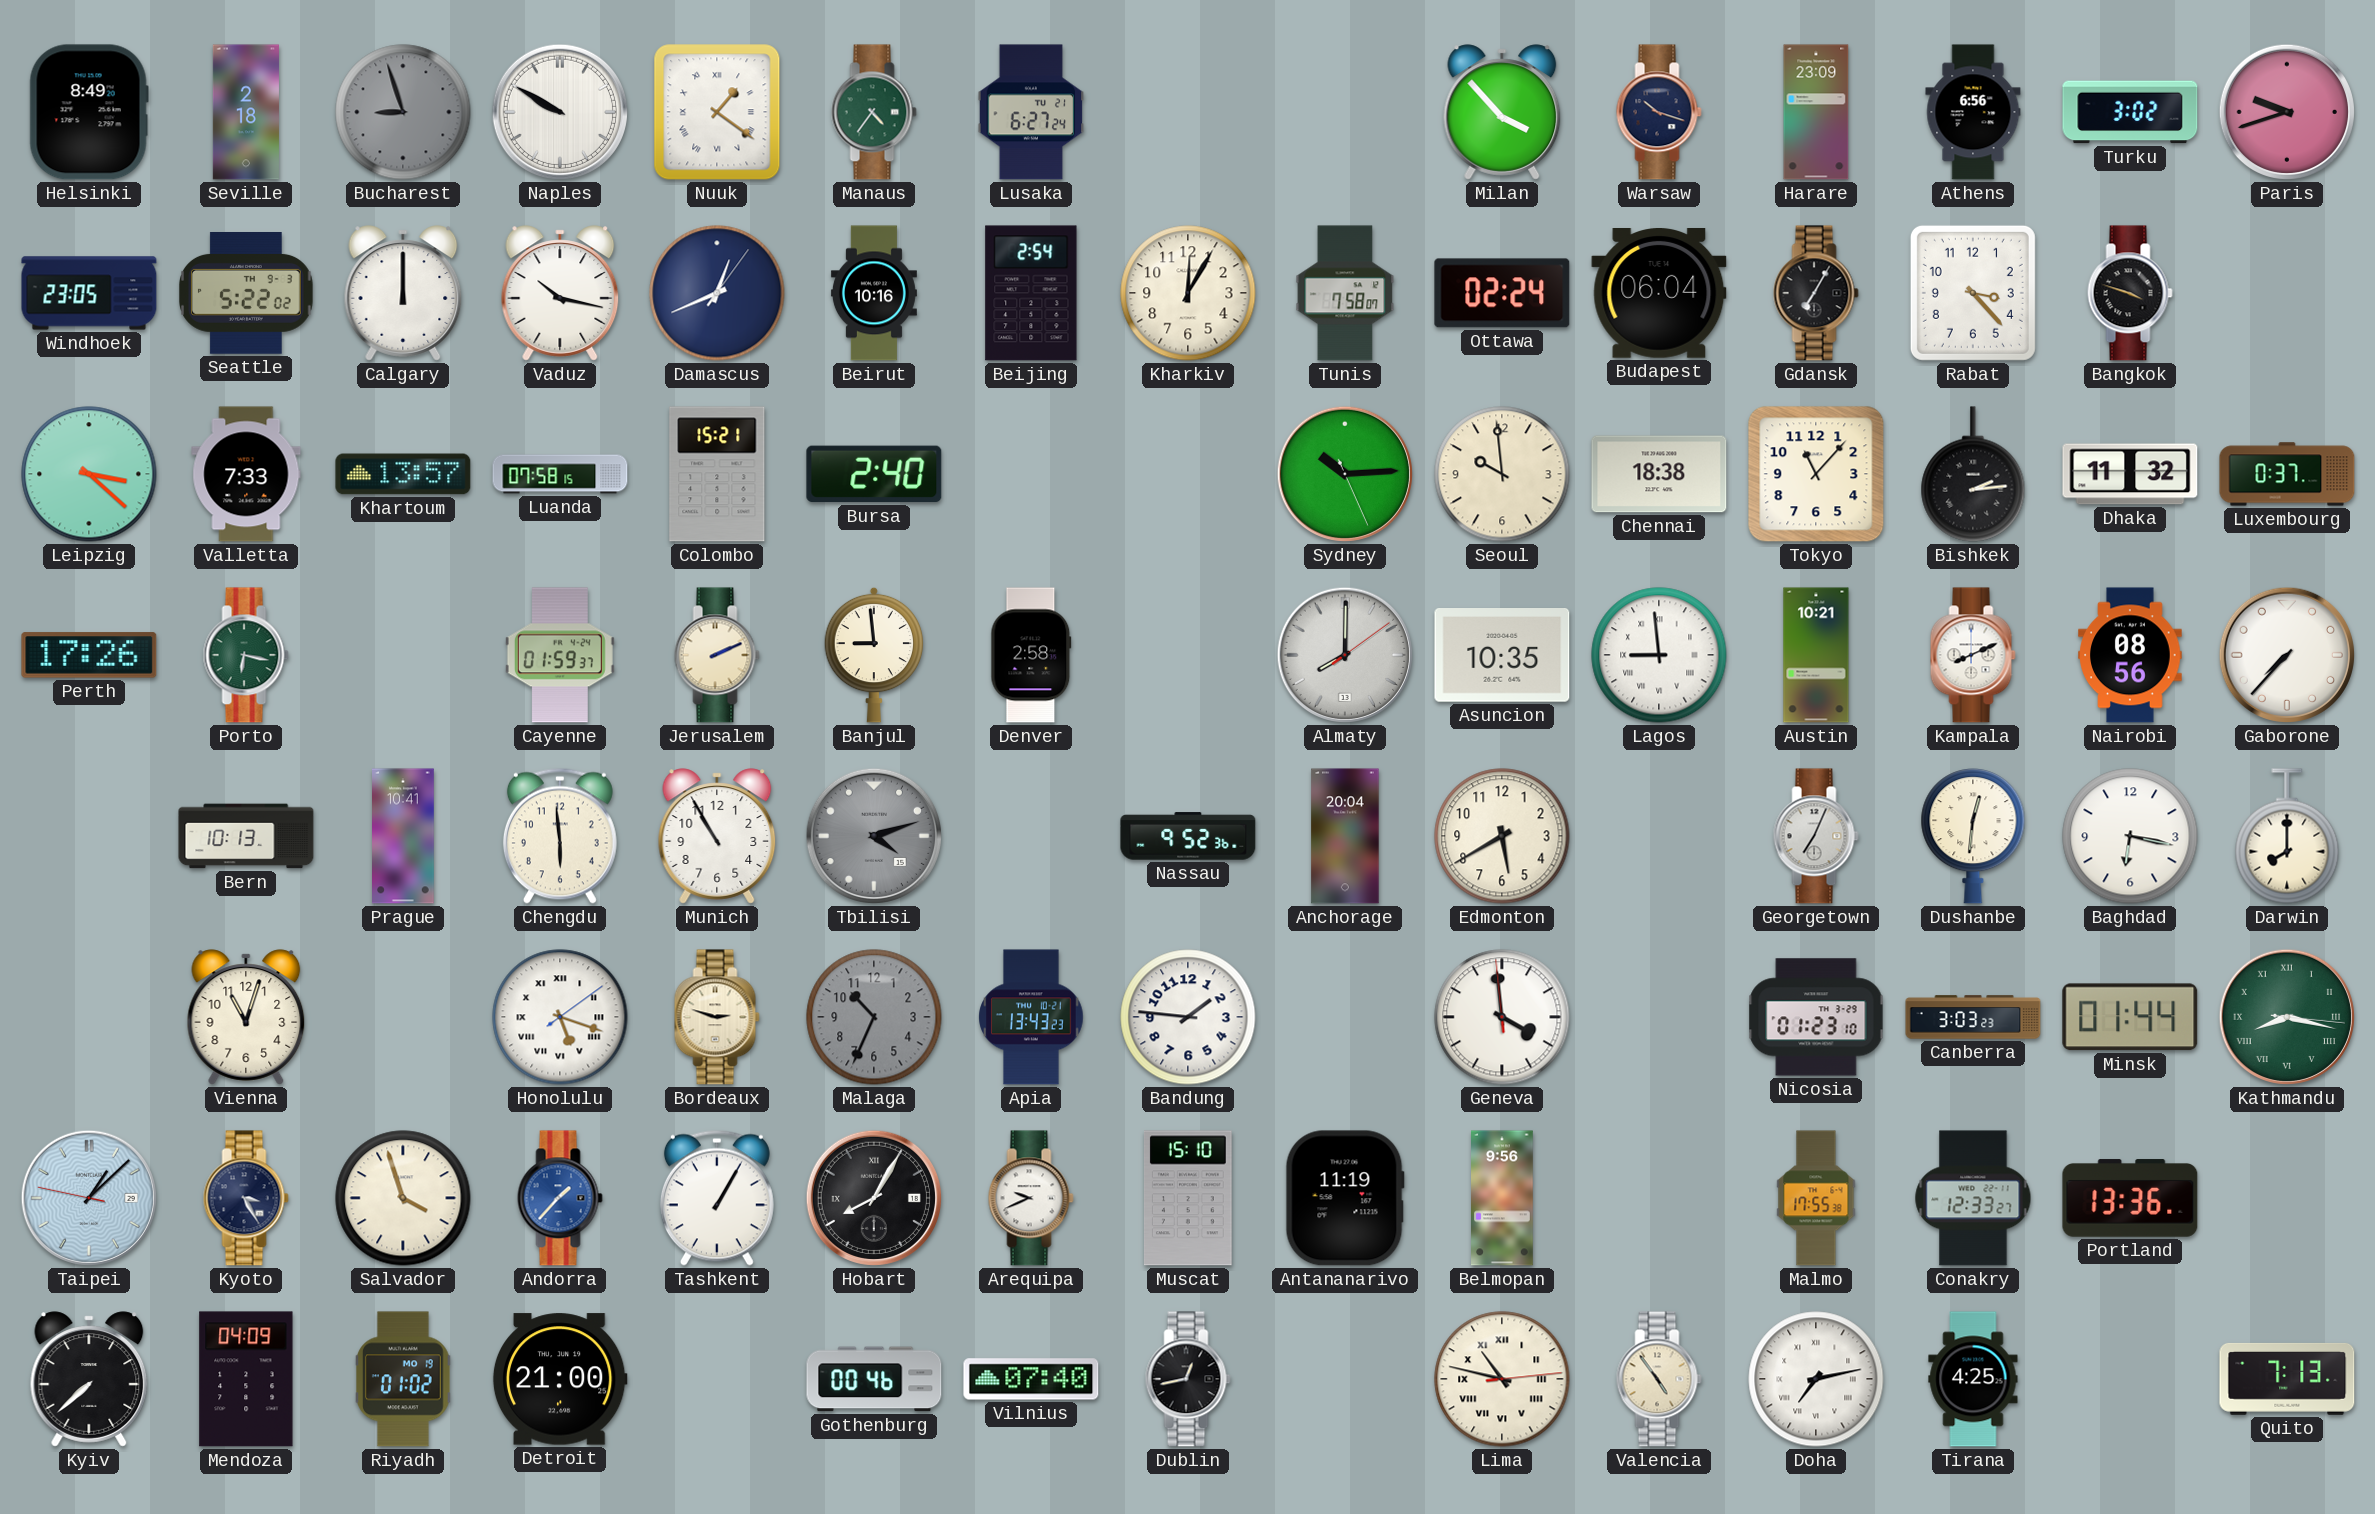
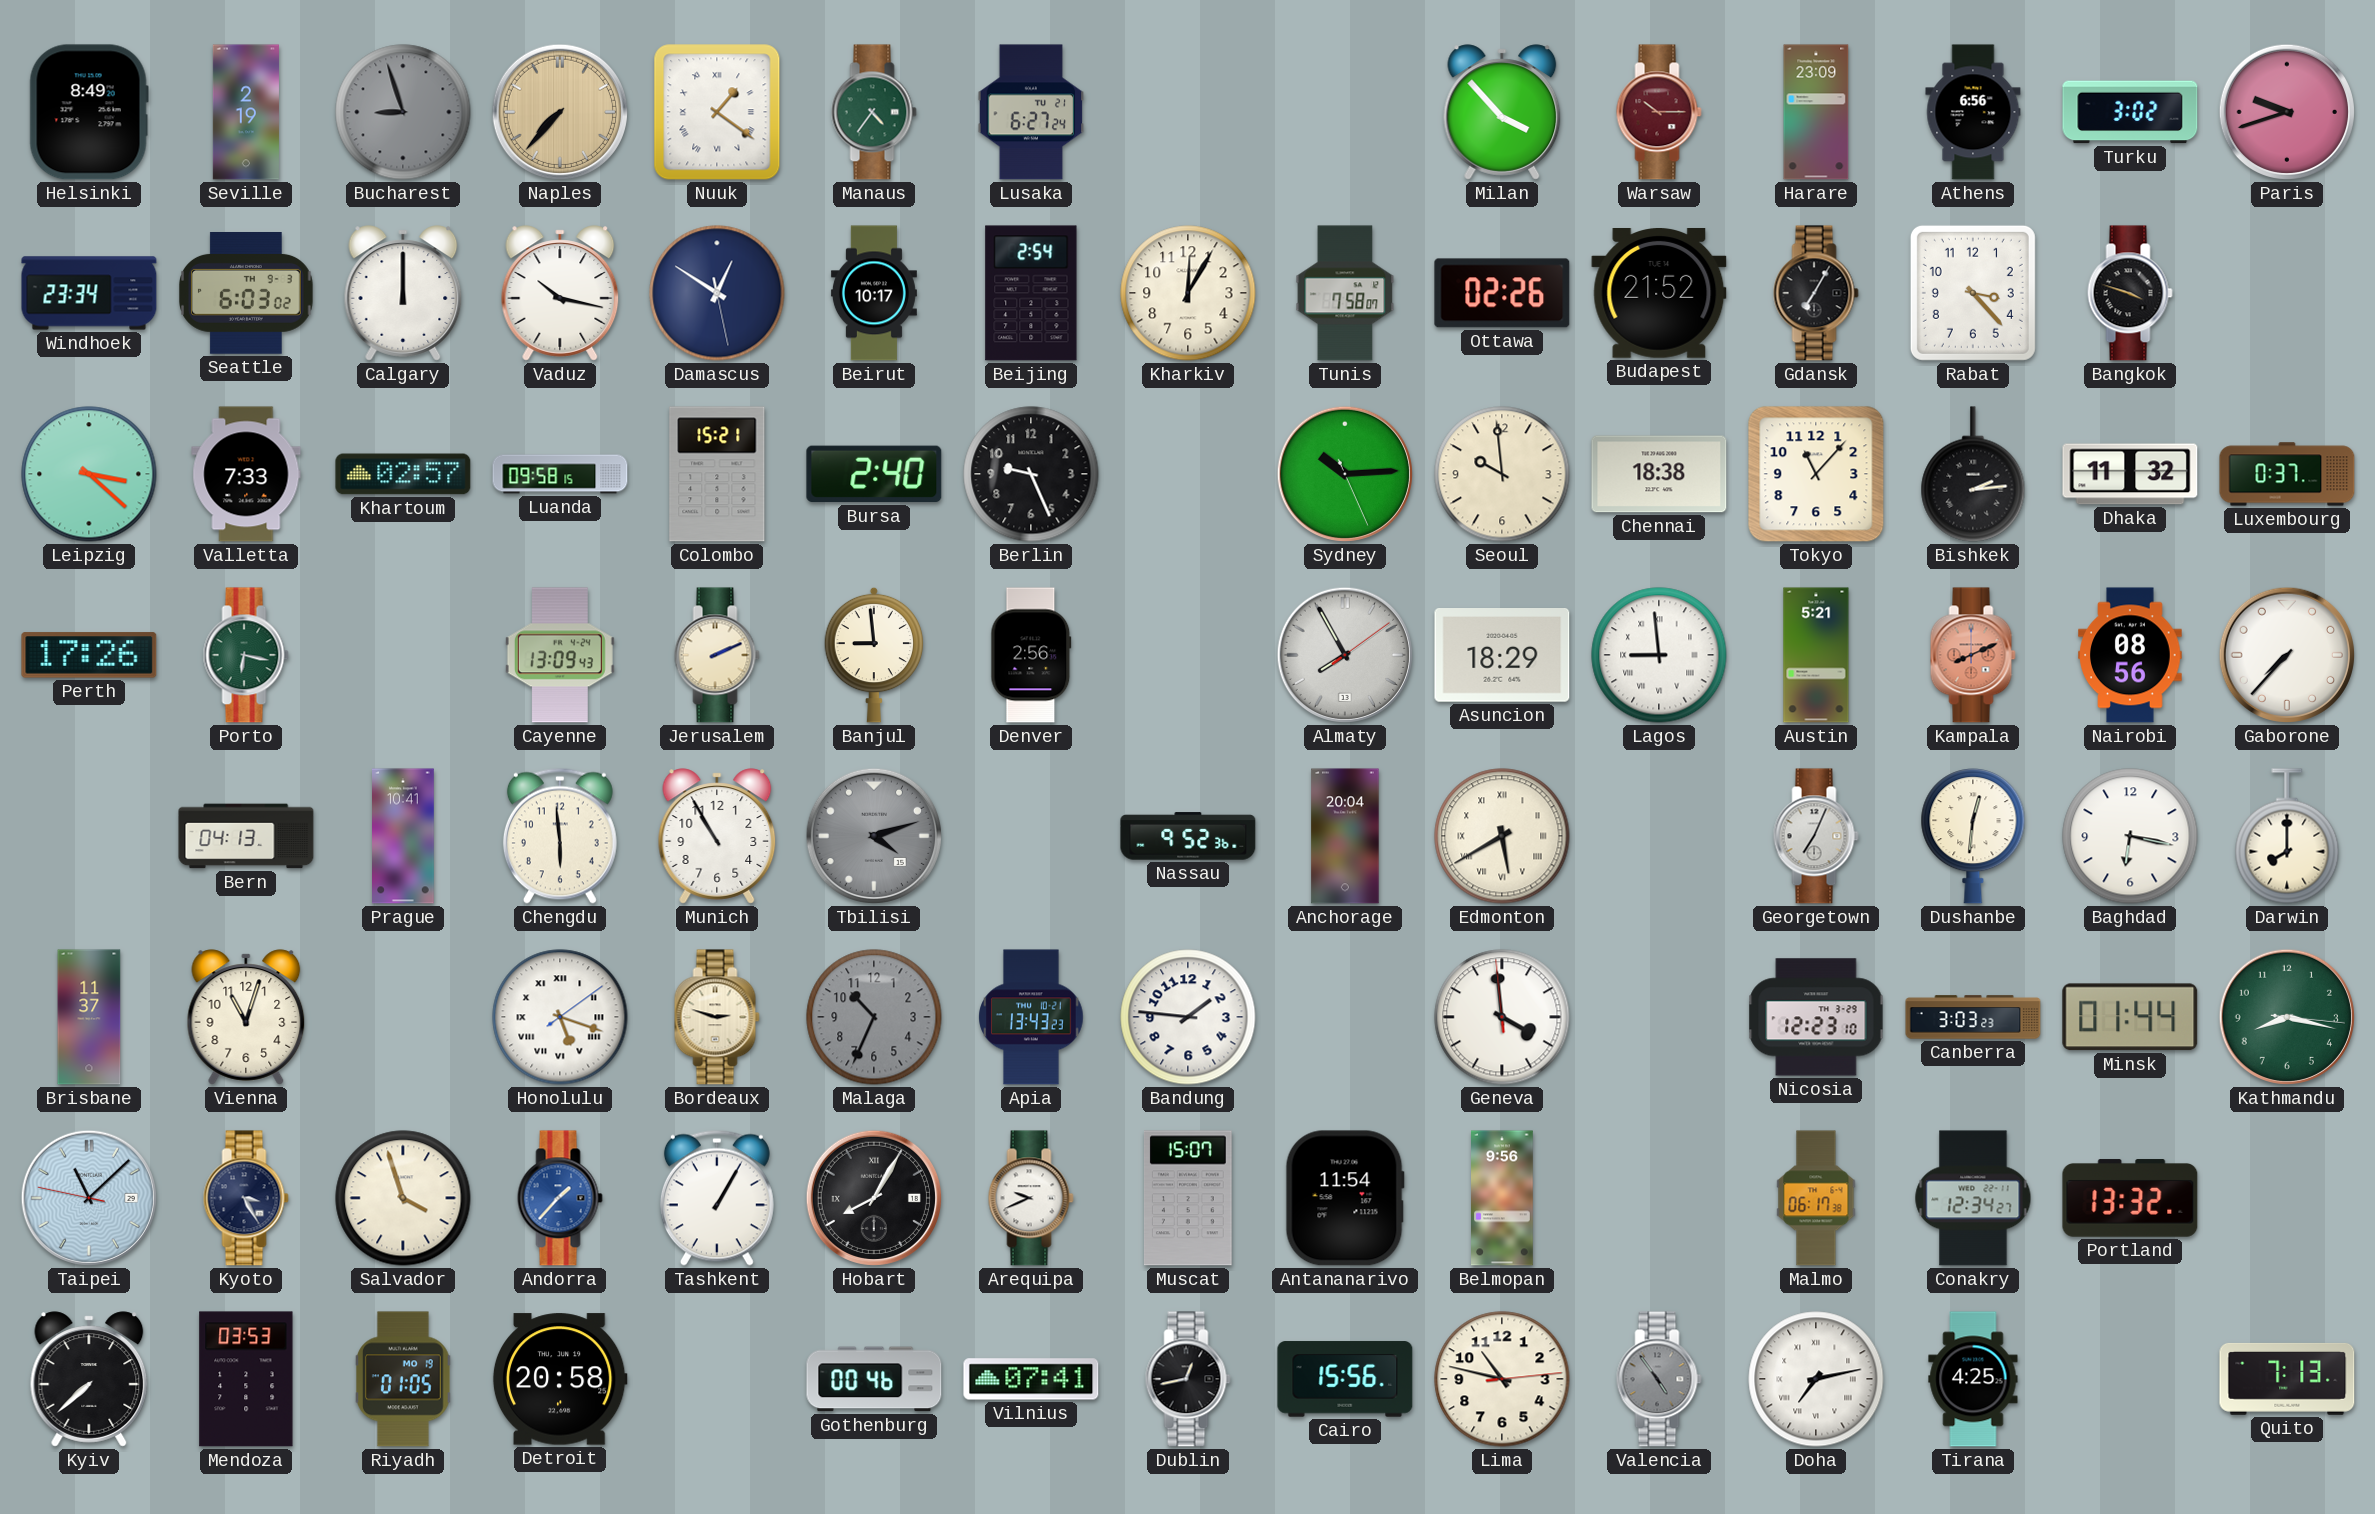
Seville: 2:18 -> 2:19 (246, 112)
Naples: 9:50 -> 7:37 (560, 112)
Naples dial: white -> champagne (560, 112)
Warsaw: 10:18 -> 10:15 (1659, 112)
Warsaw dial: navy -> burgundy (1659, 112)
Windhoek: 23:05 -> 23:34 (89, 293)
Seattle: 5:22 -> 6:03 (247, 294)
Damascus: 12:41 -> 12:50 (717, 293)
Beirut: 10:16 -> 10:17 (874, 293)
Ottawa: 02:24 -> 02:26 (1502, 293)
Budapest: 06:04 -> 21:52 (1659, 294)
Khartoum: 13:57 -> 02:57 (403, 474)
Luanda: 07:58 -> 09:58 (560, 474)
Berlin: none -> 9:26 (1031, 474)
Cayenne: 01:59 -> 13:09 (560, 655)
Denver: 2:58 -> 2:56 (1031, 655)
Almaty: 8:00 -> 7:55 (1345, 655)
Asuncion: 10:35 -> 18:29 (1502, 656)
Austin: 10:21 -> 5:21 (1816, 655)
Kampala dial: white -> salmon (1973, 655)
Bern: 10:13 -> 04:13 (246, 836)
Edmonton numerals: Arabic -> Roman (1502, 836)
Brisbane: none -> 11:37 (89, 1017)
Nicosia: 01:23 -> 12:23 (1816, 1017)
Kathmandu numerals: Roman -> Arabic (2287, 1017)
Taipei: 1:07 -> 11:07 (89, 1198)
Muscat: 15:10 -> 15:07 (1188, 1198)
Antananarivo: 11:19 -> 11:54 (1345, 1198)
Malmo: 17:55 -> 06:17 (1816, 1198)
Conakry: 12:33 -> 12:34 (1973, 1198)
Portland: 13:36 -> 13:32 (2130, 1198)
Mendoza: 04:09 -> 03:53 (246, 1379)
Riyadh: 01:02 -> 01:05 (404, 1379)
Detroit: 21:00 -> 20:58 (560, 1379)
Vilnius: 07:40 -> 07:41 (1031, 1379)
Cairo: none -> 15:56 (1345, 1379)
Lima numerals: Roman -> Arabic (1502, 1379)
Valencia dial: cream -> grey (1659, 1379)
